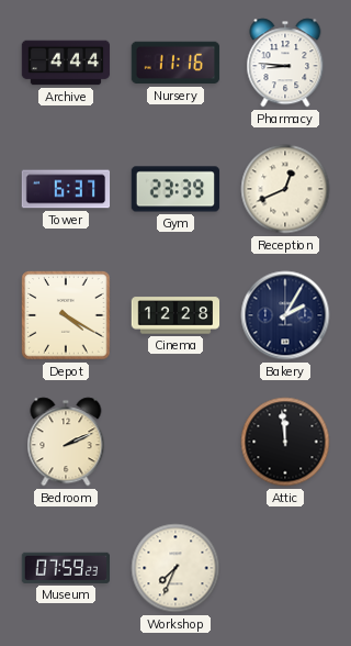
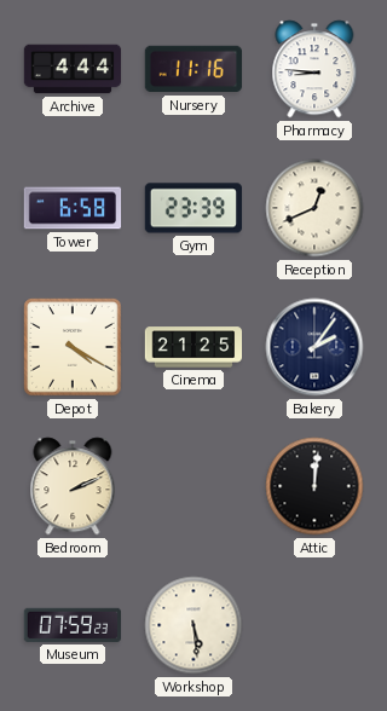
Tower: 6:37 -> 6:58 (73, 208)
Cinema: 12:28 -> 21:25 (193, 347)
Bakery: 2:05 -> 2:06 (314, 347)
Attic: 11:59 -> 12:01 (314, 486)
Workshop: 7:34 -> 5:29 (193, 625)
